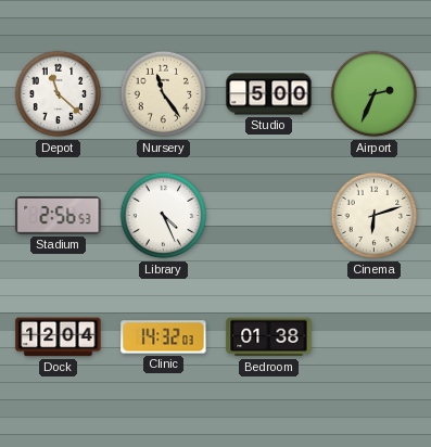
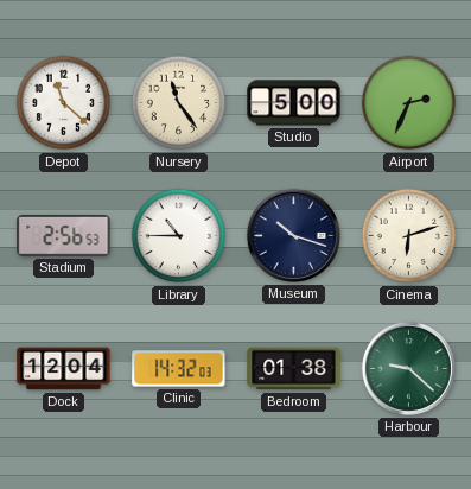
Library: 4:26 -> 10:45 (179, 236)
Museum: none -> 10:18 (293, 235)
Harbour: none -> 9:22 (408, 368)
